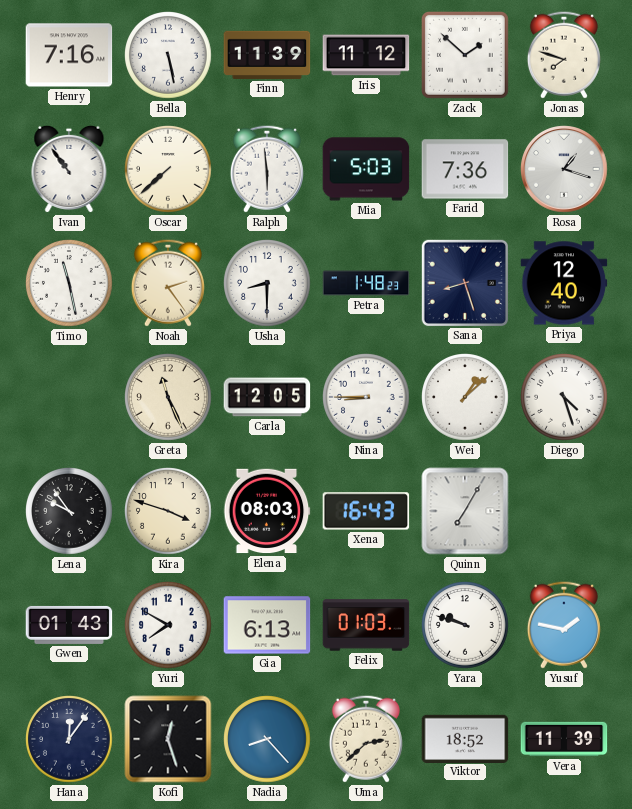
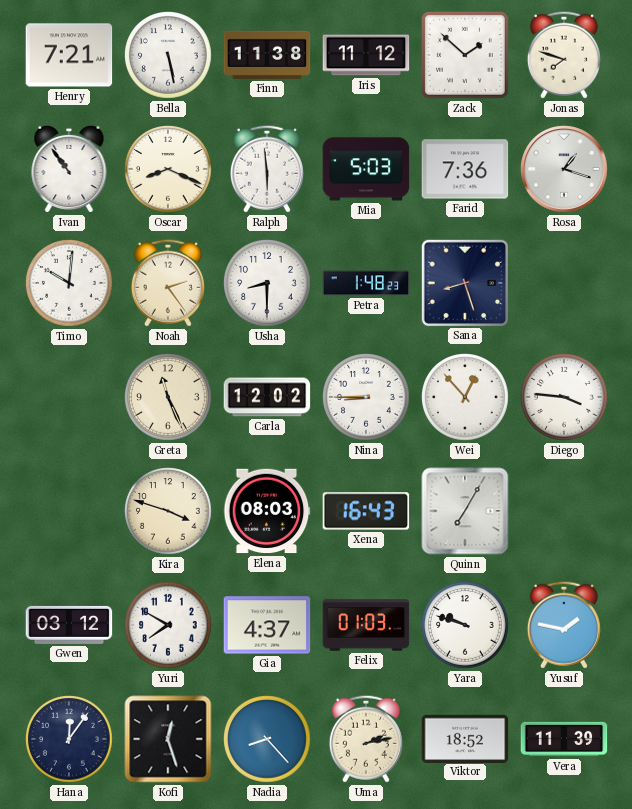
Henry: 7:16 -> 7:21 (69, 55)
Finn: 11:39 -> 11:38 (267, 55)
Oscar: 7:38 -> 8:19 (169, 170)
Timo: 11:28 -> 10:01 (70, 284)
Priya: 12:40 -> none (564, 283)
Carla: 12:05 -> 12:02 (267, 397)
Wei: 1:08 -> 12:53 (466, 398)
Diego: 4:27 -> 3:46 (565, 398)
Lena: 9:54 -> none (70, 512)
Gwen: 01:43 -> 03:12 (69, 625)
Gia: 6:13 -> 4:37 (267, 625)
Uma: 2:38 -> 2:13 (366, 739)
